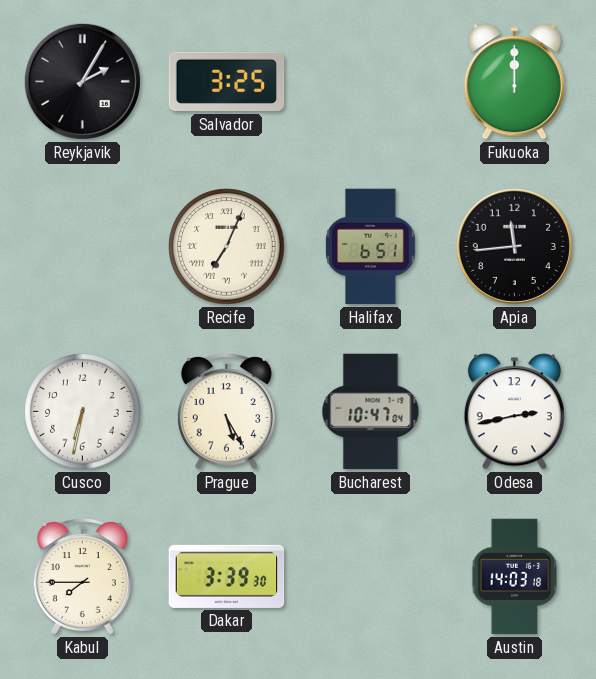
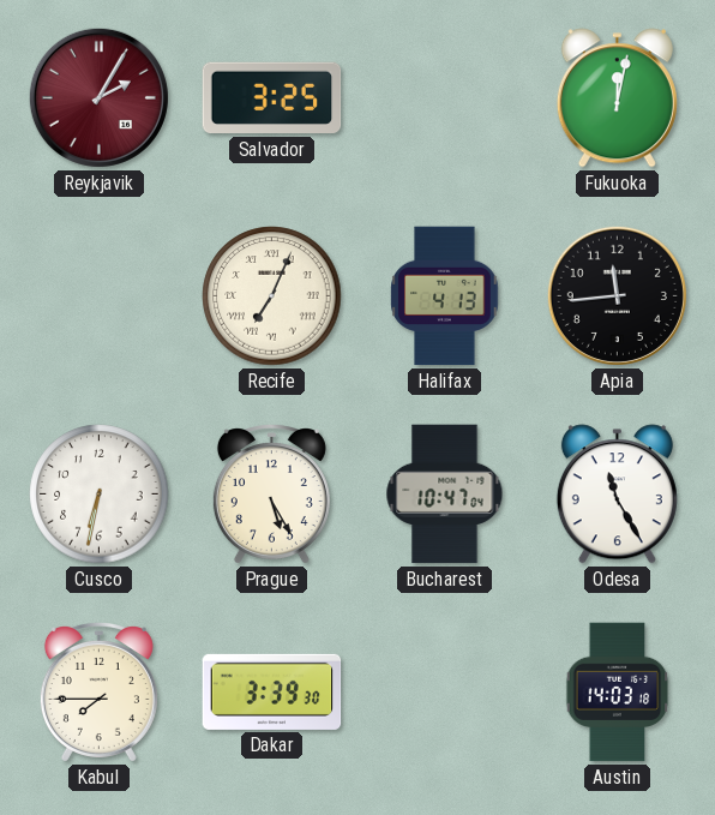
Reykjavik dial: black -> burgundy (98, 97)
Fukuoka: 12:00 -> 12:02 (617, 98)
Halifax: 6:51 -> 4:13 (445, 296)
Odesa: 2:43 -> 11:25 (617, 495)
